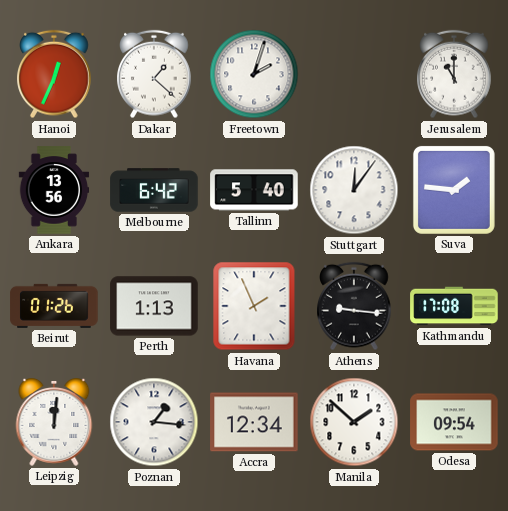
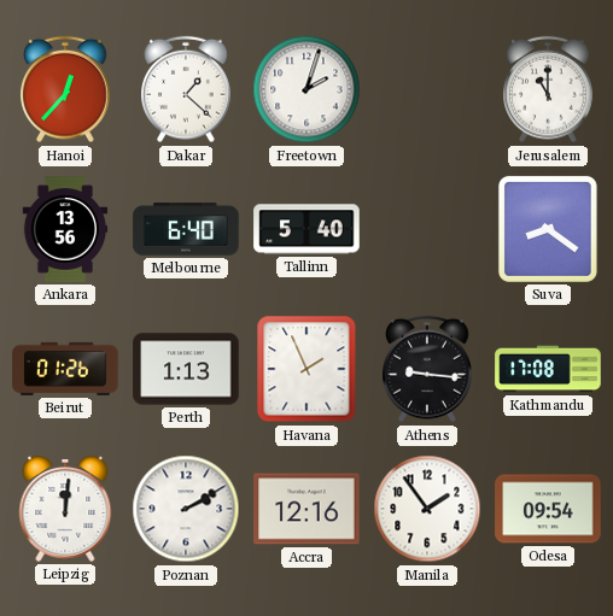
Hanoi: 12:34 -> 12:37 (66, 89)
Melbourne: 6:42 -> 6:40 (186, 229)
Stuttgart: 12:06 -> none (354, 190)
Suva: 1:46 -> 8:21 (548, 229)
Poznan: 1:16 -> 2:10 (186, 509)
Accra: 12:34 -> 12:16 (306, 509)
Manila: 1:52 -> 1:54 (427, 509)
